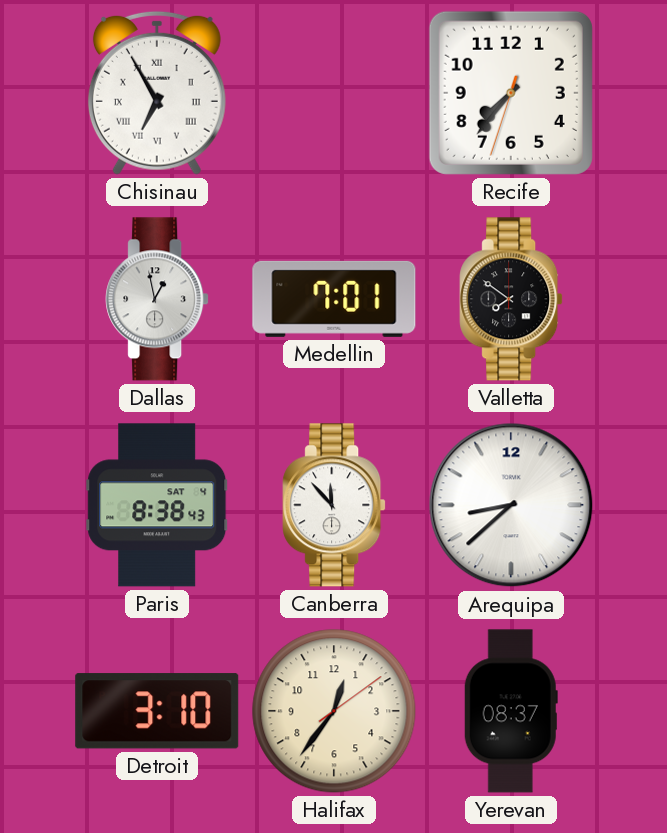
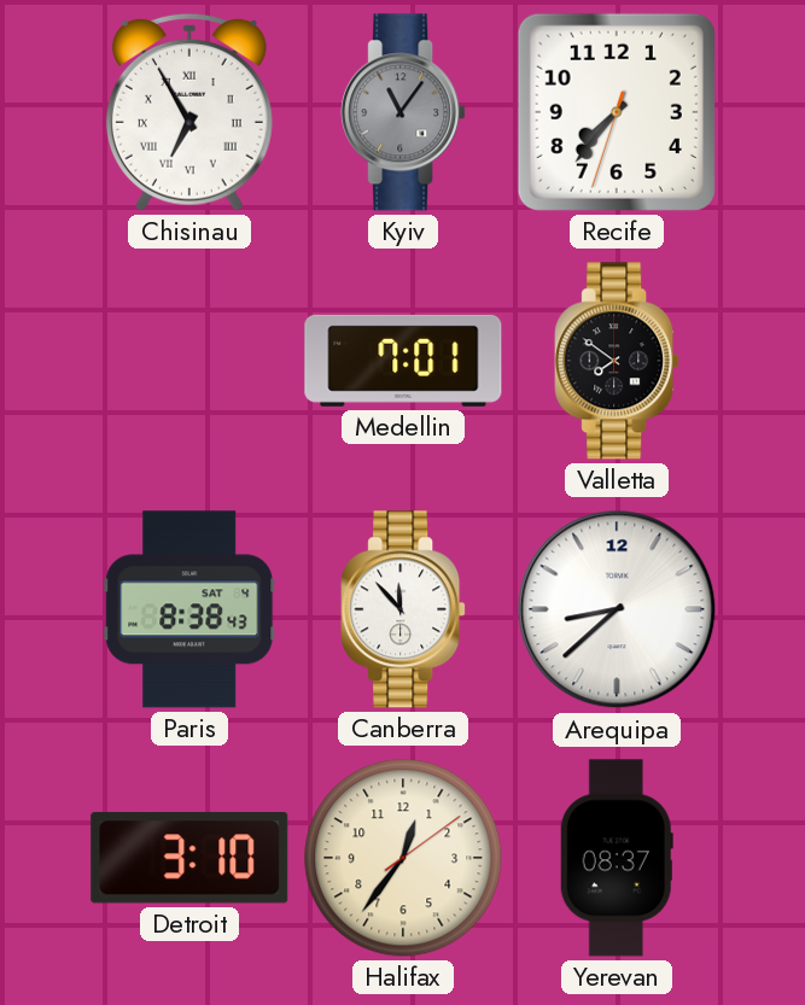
Kyiv: none -> 11:06 (403, 112)
Dallas: 12:58 -> none (157, 299)
